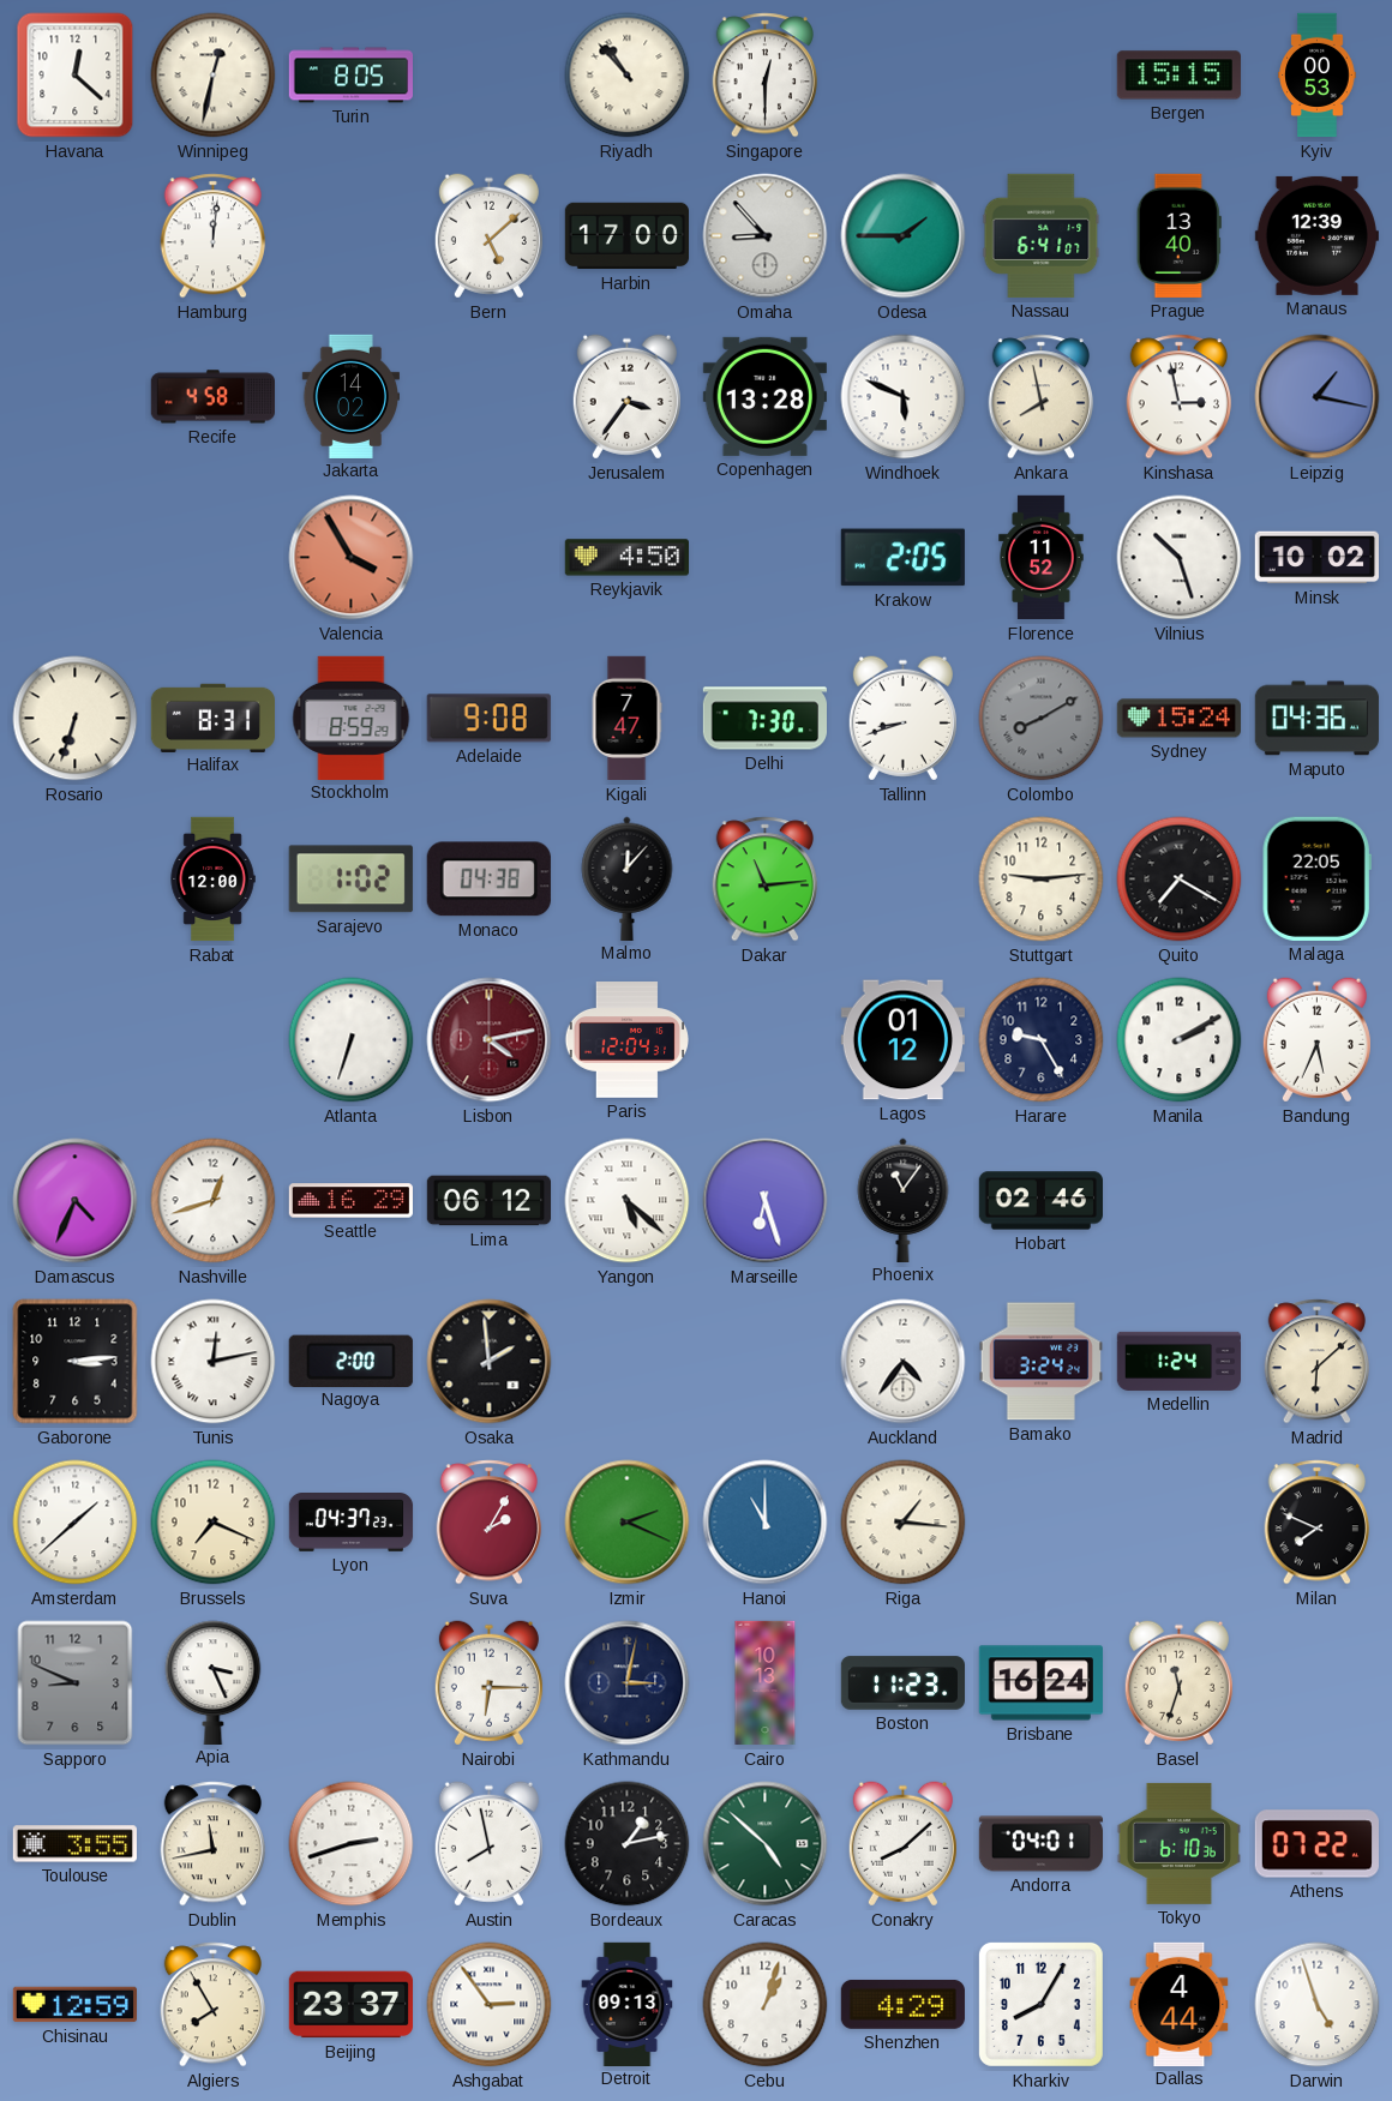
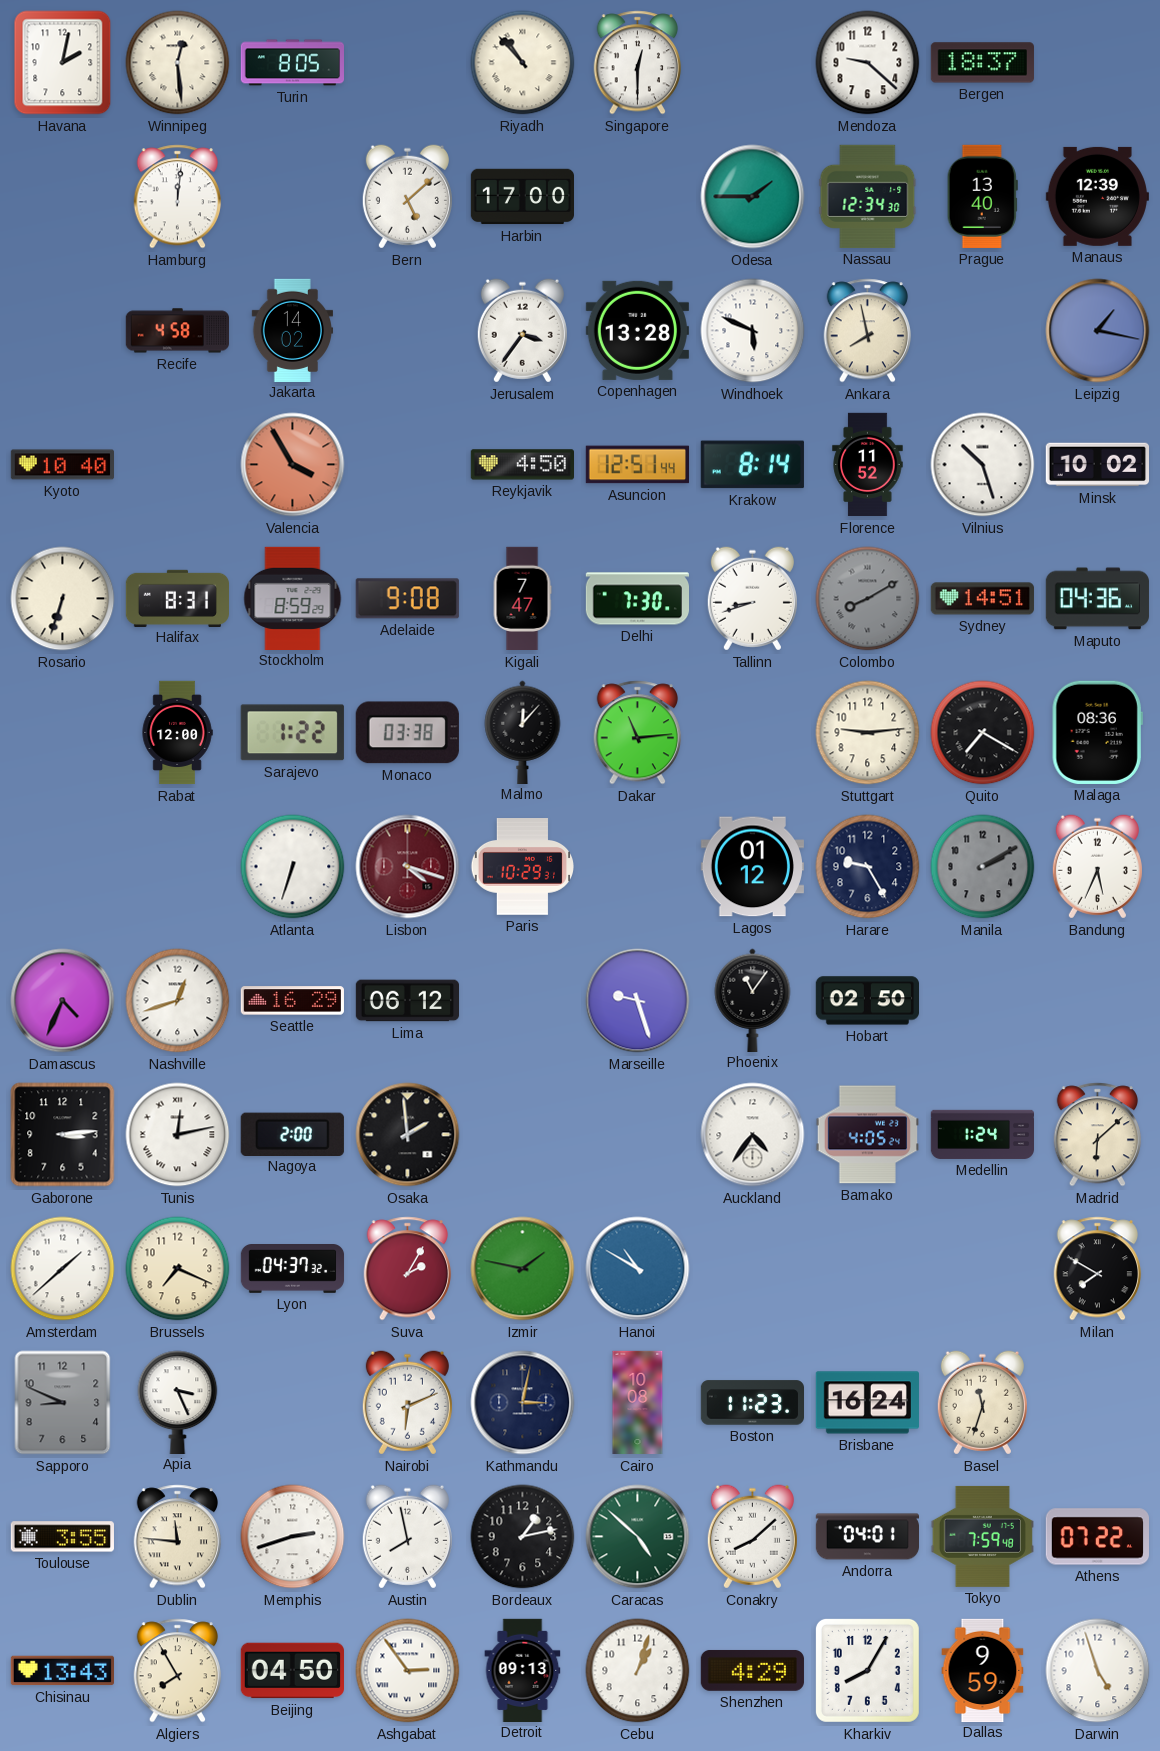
Havana: 12:22 -> 2:02 (63, 63)
Winnipeg: 12:32 -> 12:29 (178, 63)
Mendoza: none -> 9:22 (868, 63)
Bergen: 15:15 -> 18:37 (982, 63)
Kyiv: 00:53 -> none (1318, 76)
Omaha: 8:53 -> none (766, 236)
Nassau: 6:41 -> 12:34 (868, 196)
Kinshasa: 2:58 -> none (1180, 397)
Kyoto: none -> 10:40 (62, 465)
Asuncion: none -> 12:51 (637, 465)
Krakow: 2:05 -> 8:14 (752, 465)
Sydney: 15:24 -> 14:51 (982, 599)
Sarajevo: 1:02 -> 1:22 (292, 733)
Monaco: 04:38 -> 03:38 (407, 733)
Malaga: 22:05 -> 08:36 (1097, 732)
Lisbon: 4:13 -> 4:18 (408, 867)
Paris: 12:04 -> 10:29 (522, 867)
Manila dial: white -> grey (983, 867)
Yangon: 5:22 -> none (628, 1201)
Marseille: 6:27 -> 9:27 (638, 1001)
Hobart: 02:46 -> 02:50 (867, 1001)
Bamako: 3:24 -> 4:05 (867, 1135)
Lyon: 04:37:23 -> 04:37:32 (293, 1269)
Izmir: 2:19 -> 1:47 (523, 1269)
Hanoi: 11:00 -> 10:50 (638, 1269)
Riga: 1:16 -> none (904, 1523)
Milan: 7:49 -> 7:50 (1098, 1269)
Nairobi: 6:15 -> 6:11 (407, 1403)
Cairo: 10:13 -> 10:08 (638, 1403)
Dublin: 11:43 -> 11:46 (178, 1537)
Tokyo: 6:10 -> 7:59 (982, 1536)
Chisinau: 12:59 -> 13:43 (62, 1671)
Beijing: 23:37 -> 04:50 (292, 1671)
Dallas: 4:44 -> 9:59 (983, 1670)
